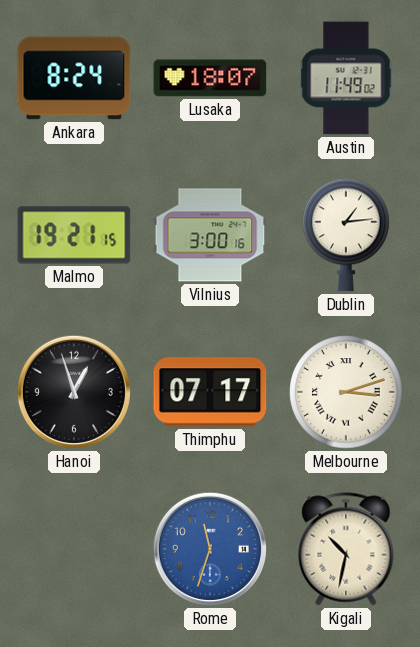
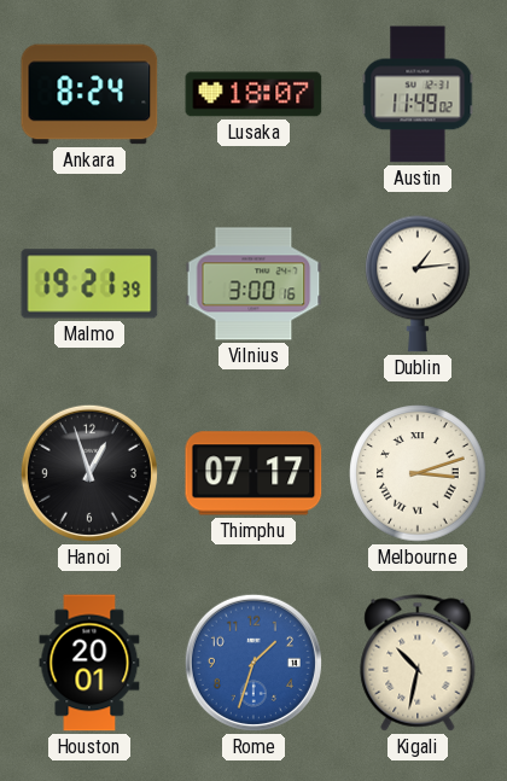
Malmo: 19:21:15 -> 19:21:39 (89, 284)
Houston: none -> 20:01 (89, 663)
Rome: 11:33 -> 1:33 (253, 663)
